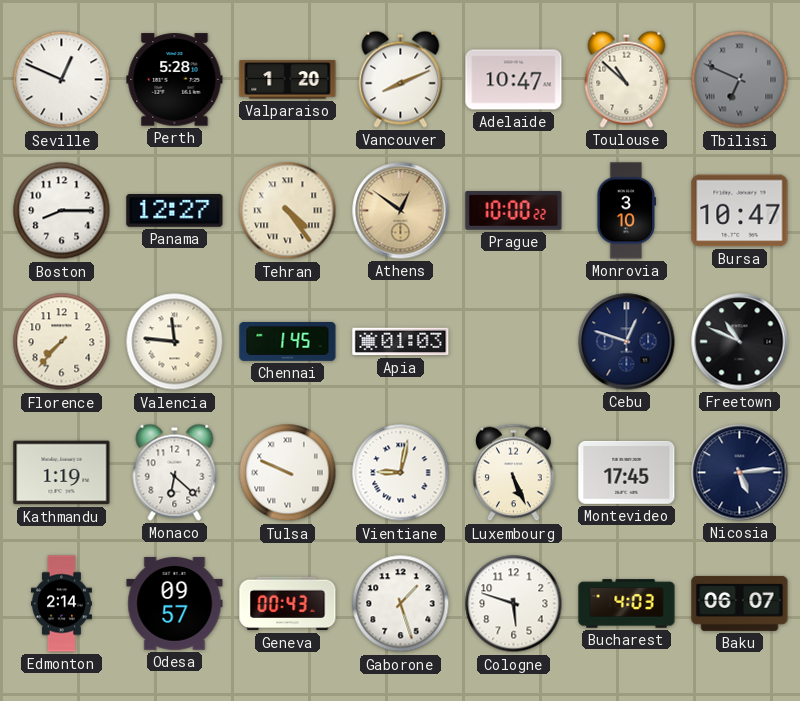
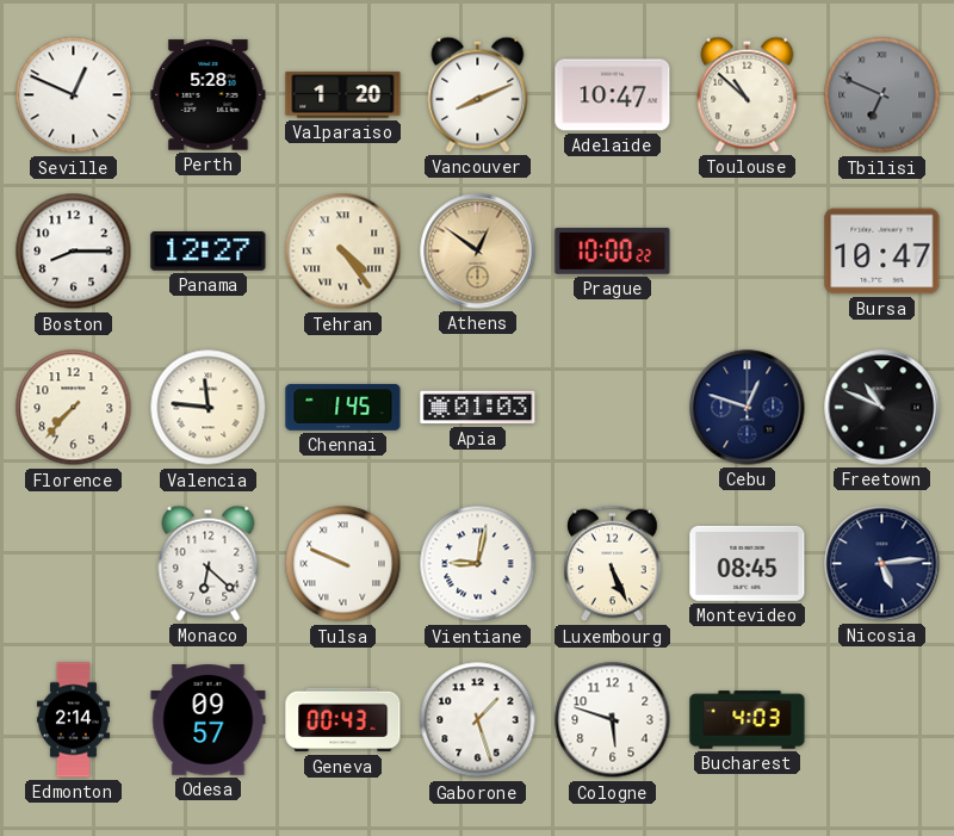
Monrovia: 3:10 -> none (627, 211)
Kathmandu: 1:19 -> none (62, 473)
Montevideo: 17:45 -> 08:45 (748, 563)
Baku: 06:07 -> none (740, 603)
